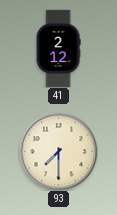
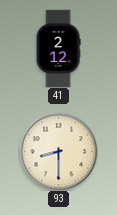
93: 7:30 -> 8:30 (58, 151)
